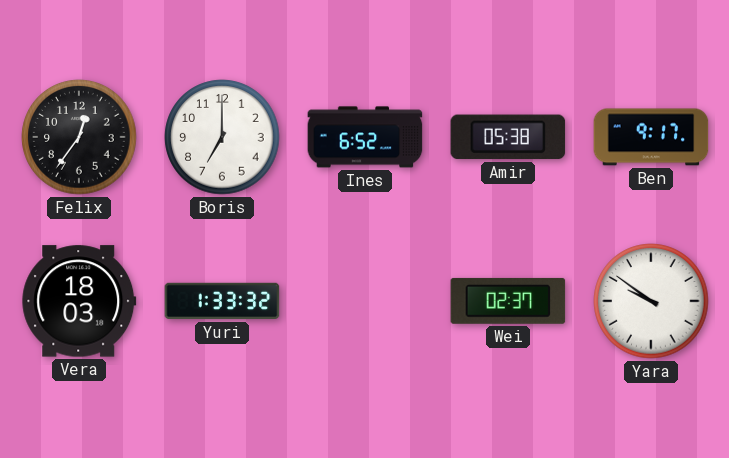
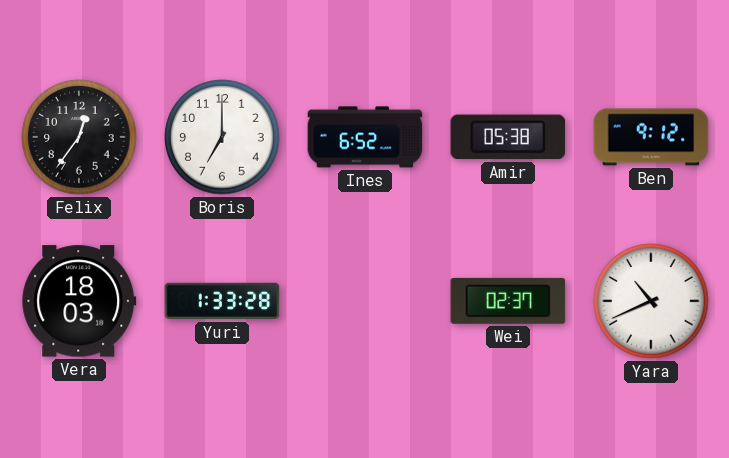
Ben: 9:17 -> 9:12 (651, 137)
Yuri: 1:33:32 -> 1:33:28 (222, 301)
Yara: 9:51 -> 10:41 (651, 301)
